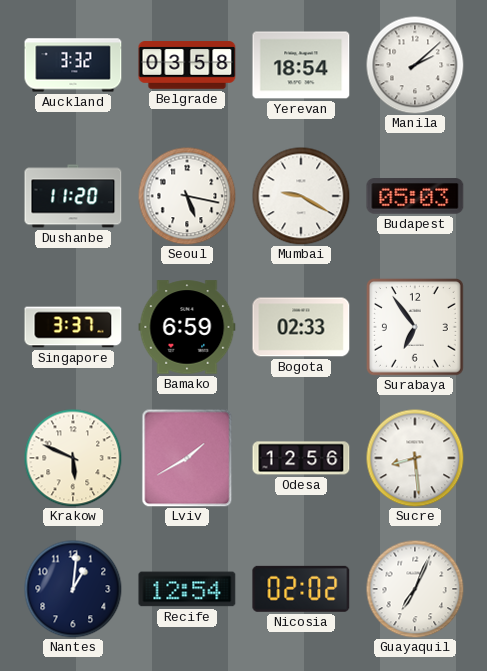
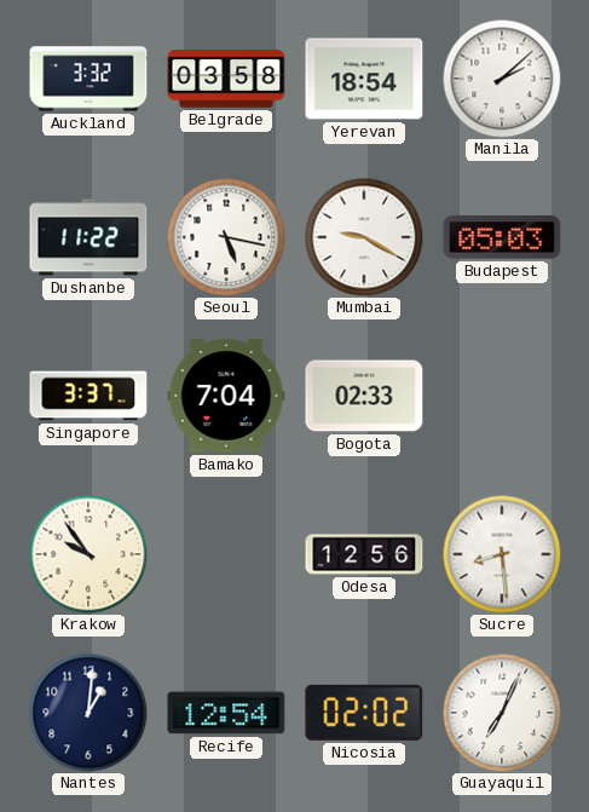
Dushanbe: 11:20 -> 11:22 (88, 237)
Bamako: 6:59 -> 7:04 (226, 396)
Surabaya: 6:54 -> none (415, 327)
Krakow: 5:49 -> 9:54 (88, 554)
Lviv: 1:40 -> none (187, 458)
